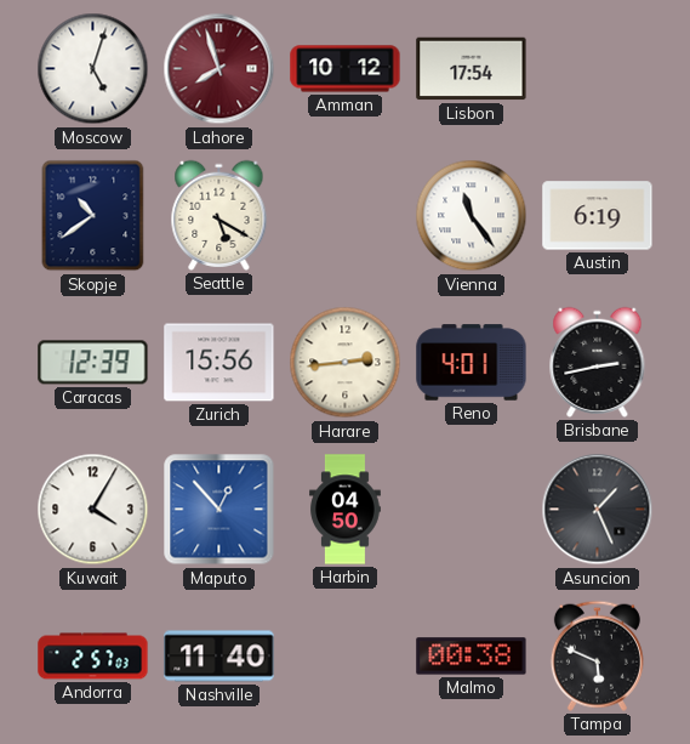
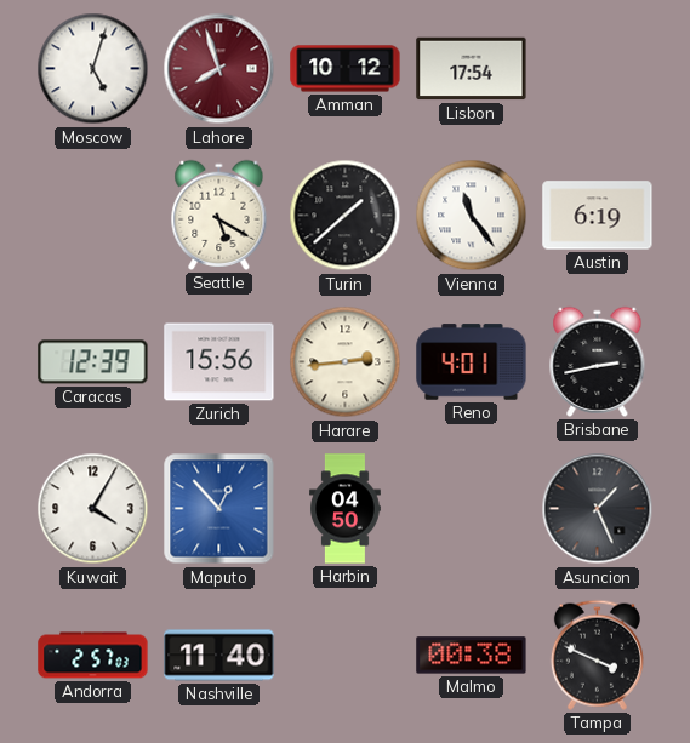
Skopje: 10:39 -> none (93, 216)
Turin: none -> 1:38 (346, 216)
Tampa: 5:49 -> 3:49 (597, 655)
